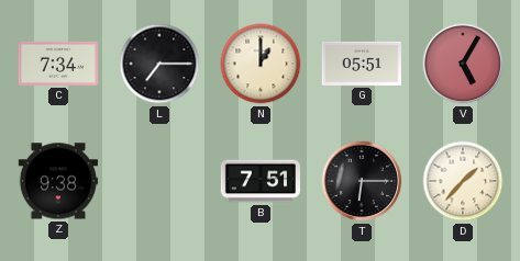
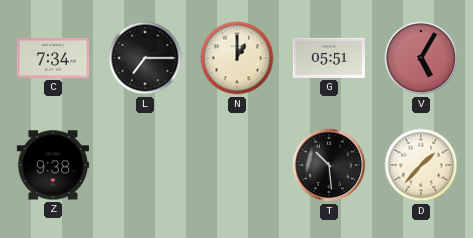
B: 7:51 -> none (259, 181)
T: 6:15 -> 10:29 (329, 165)
